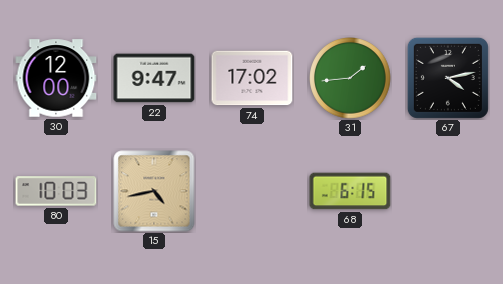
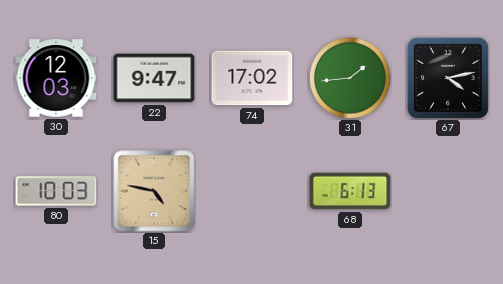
30: 12:00 -> 12:03 (56, 78)
15: 4:43 -> 4:47 (154, 191)
68: 6:15 -> 6:13 (350, 191)
